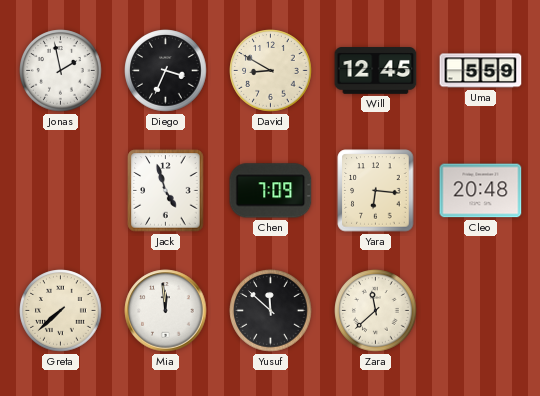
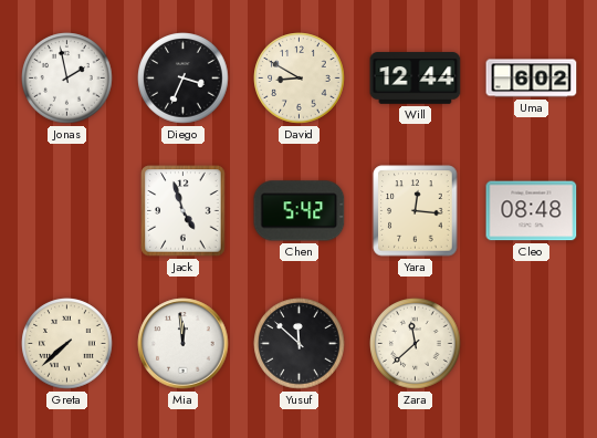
Will: 12:45 -> 12:44 (416, 79)
Uma: 5:59 -> 6:02 (532, 79)
Chen: 7:09 -> 5:42 (300, 211)
Yara: 6:16 -> 12:16 (416, 211)
Cleo: 20:48 -> 08:48 (532, 211)
